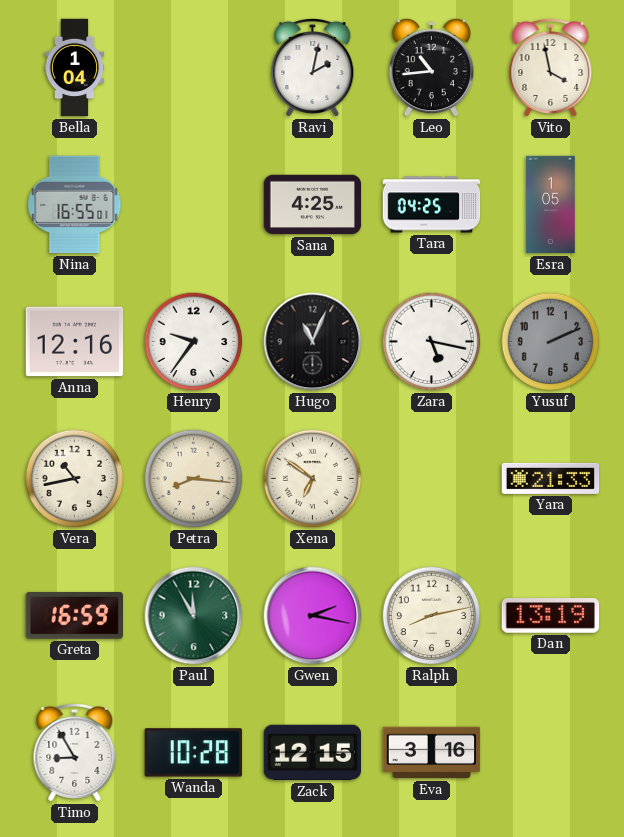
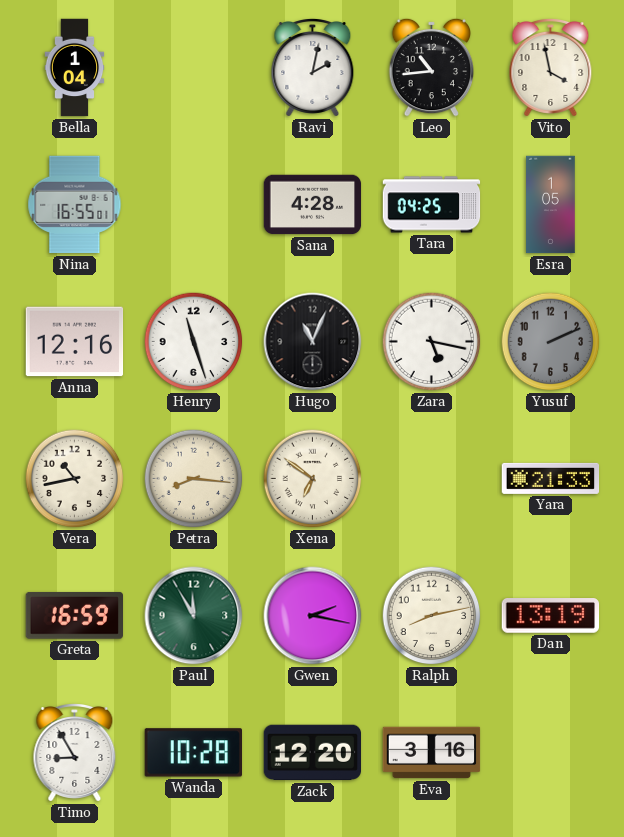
Sana: 4:25 -> 4:28 (313, 205)
Henry: 9:36 -> 11:27 (194, 342)
Zack: 12:15 -> 12:20 (312, 753)
